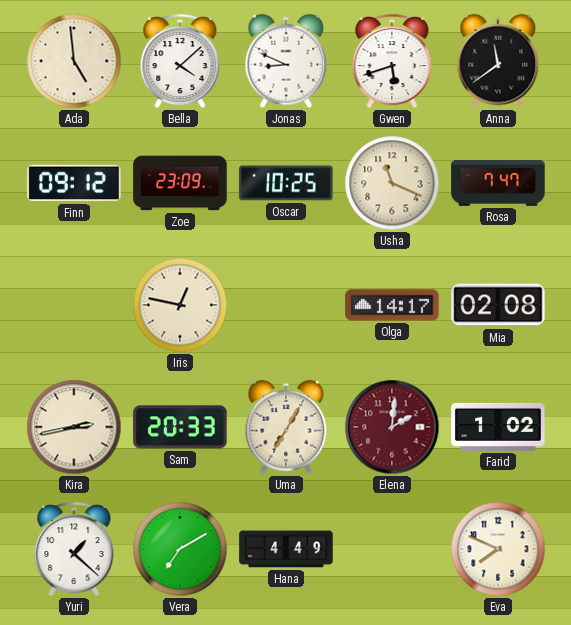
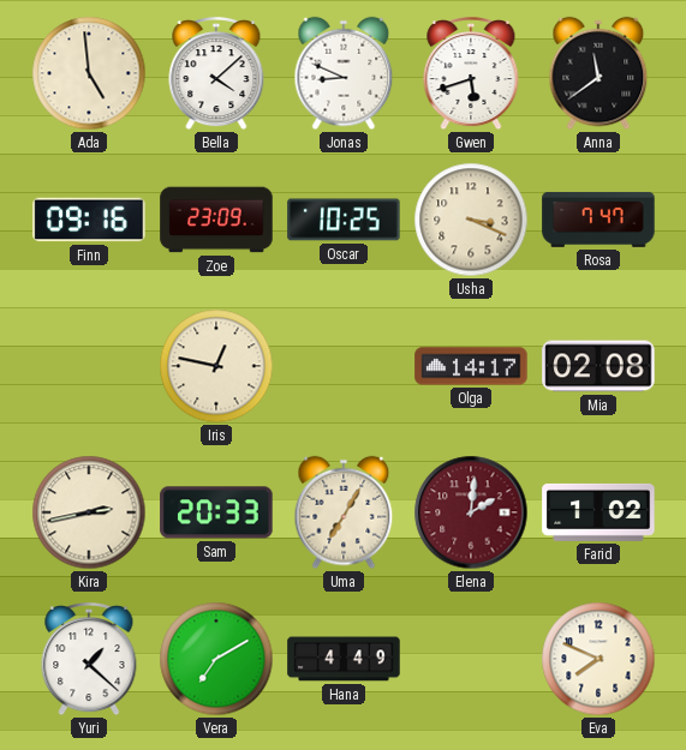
Finn: 09:12 -> 09:16 (89, 220)
Usha: 11:19 -> 3:19 (471, 220)
